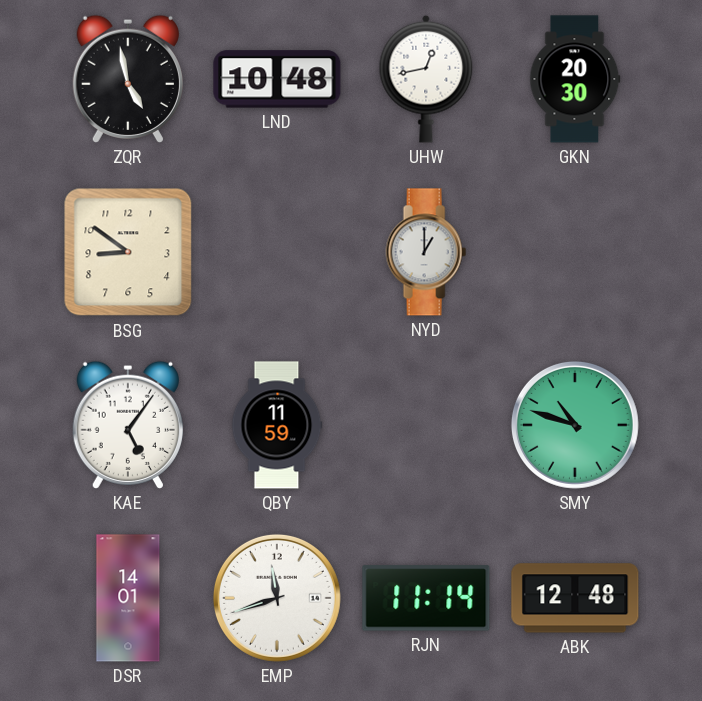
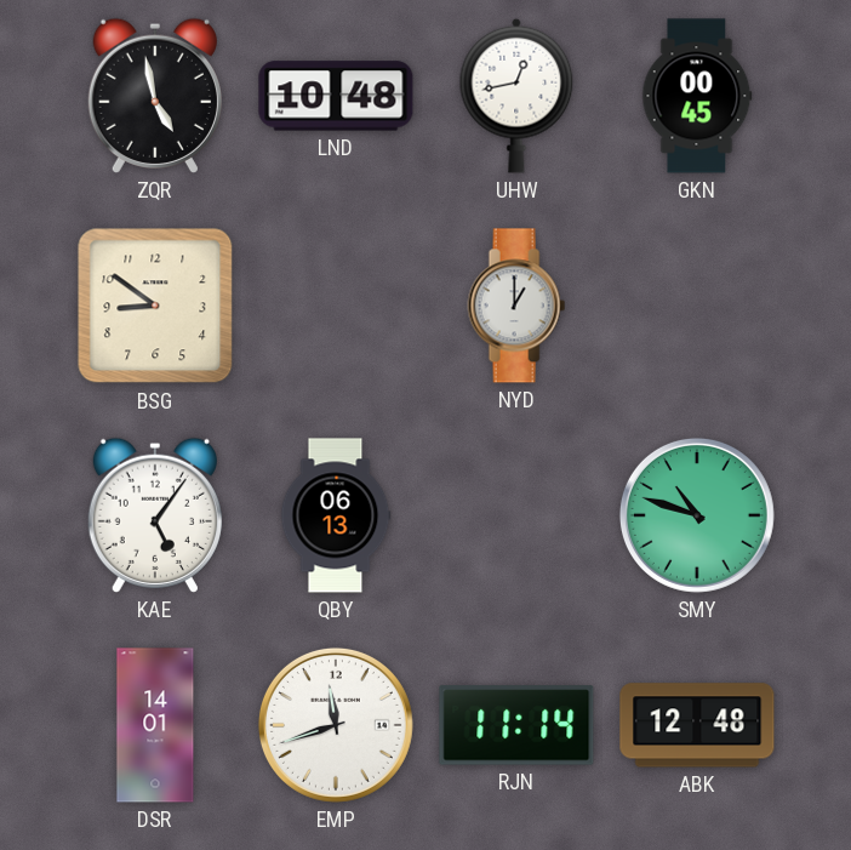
GKN: 20:30 -> 00:45 (697, 96)
QBY: 11:59 -> 06:13 (336, 515)
